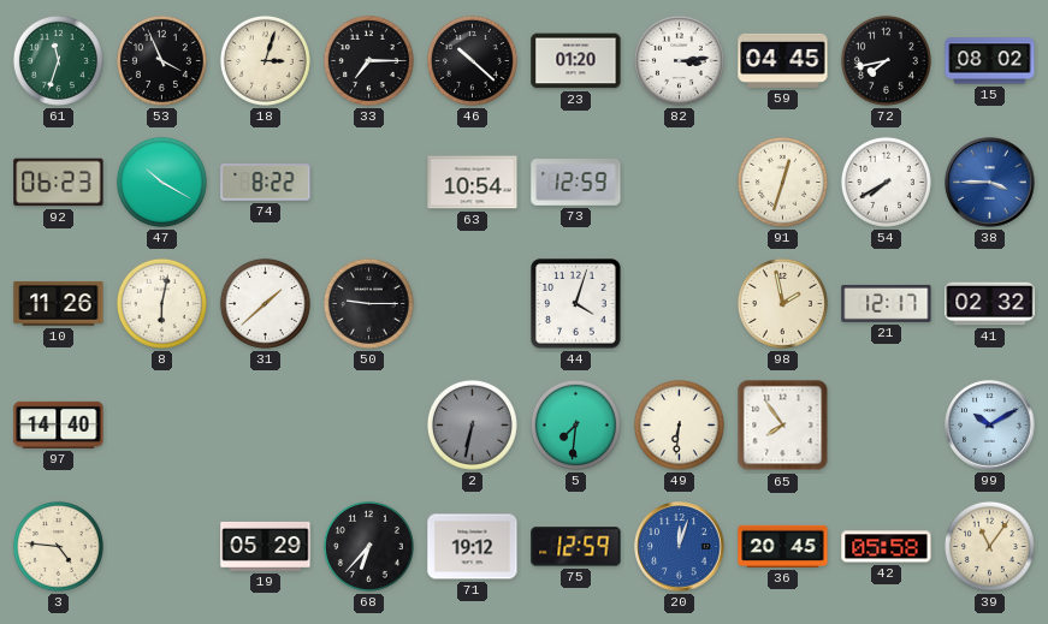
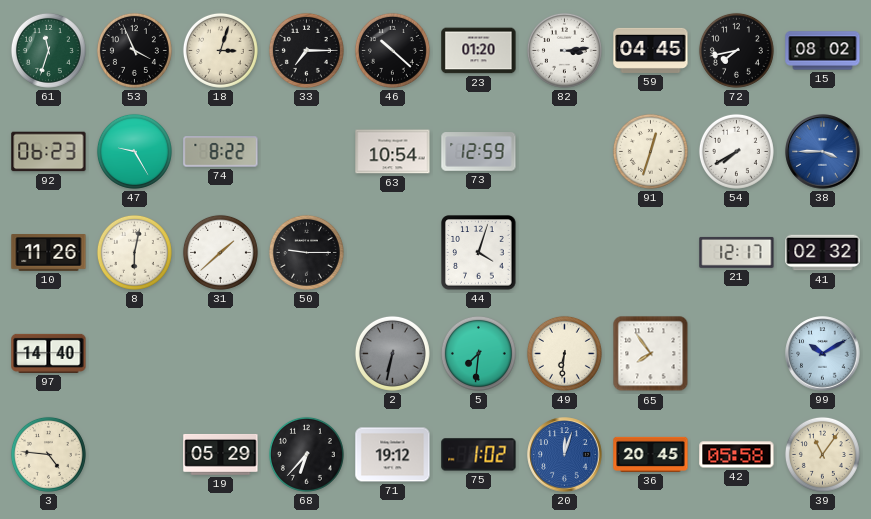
47: 10:20 -> 9:25 (134, 151)
98: 1:58 -> none (782, 303)
75: 12:59 -> 1:02 (479, 455)
